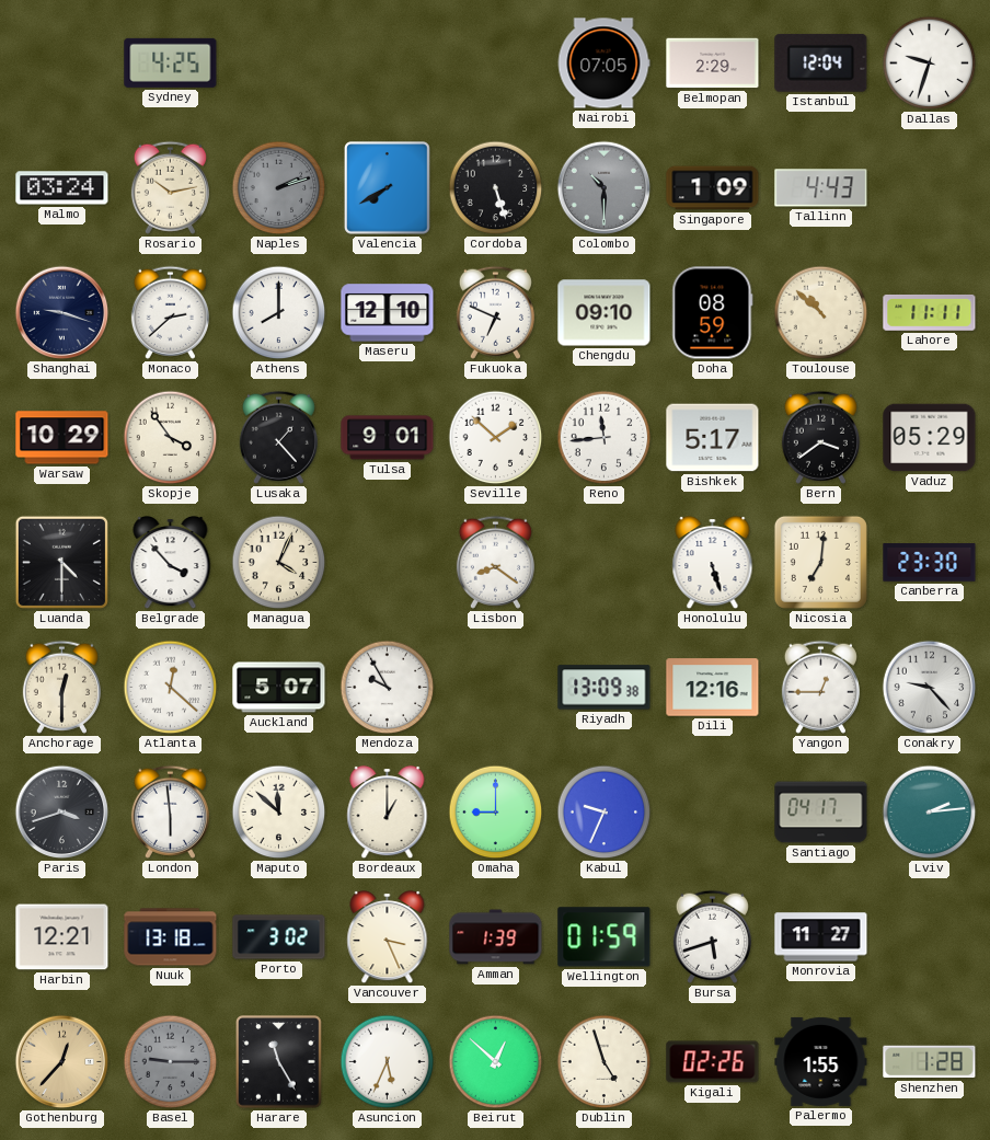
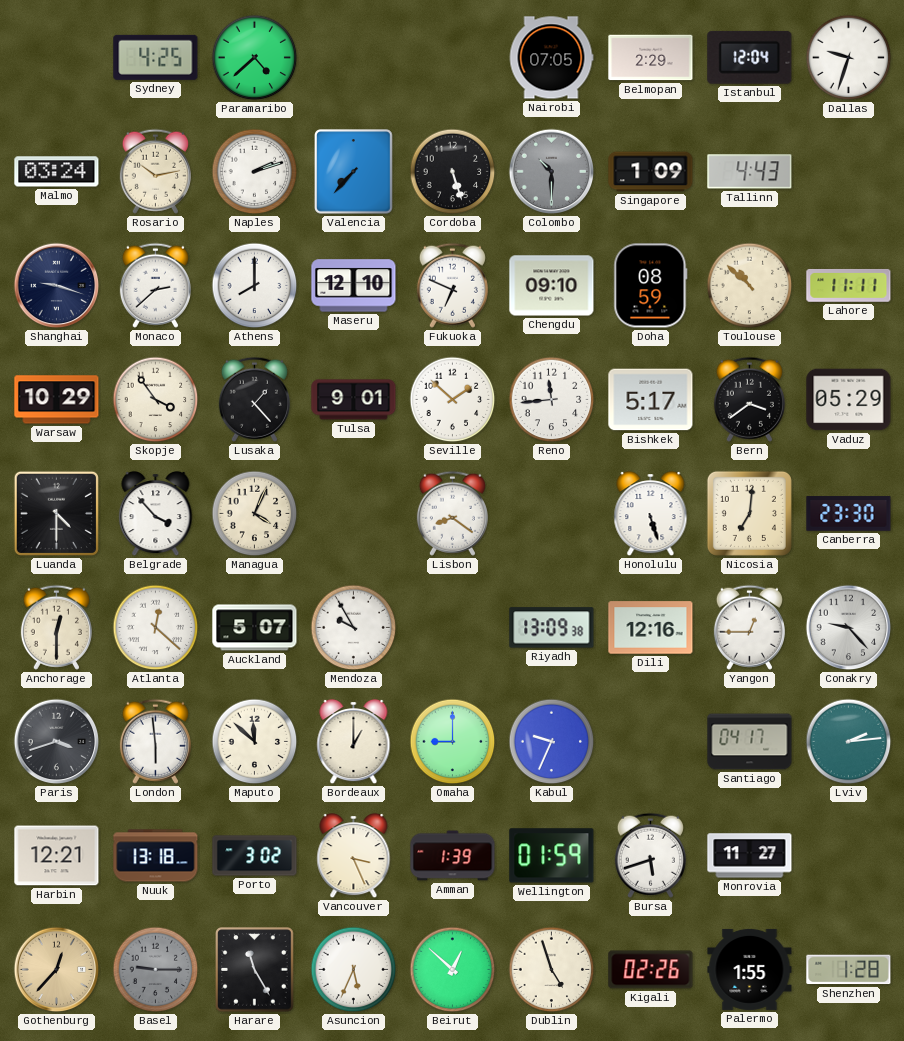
Paramaribo: none -> 4:38 (255, 58)
Naples dial: grey -> white (255, 172)
Valencia: 7:40 -> 7:37 (354, 172)
